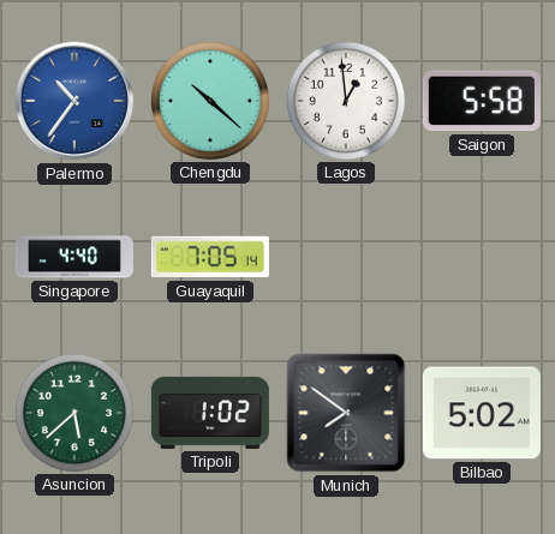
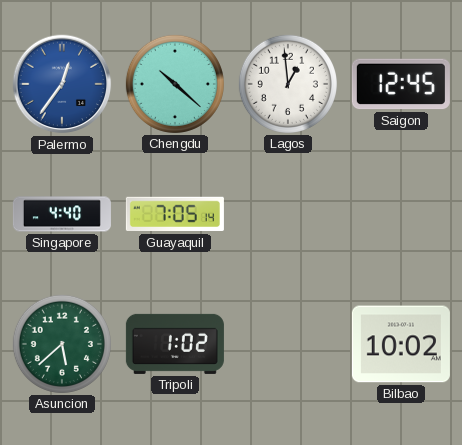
Palermo: 10:36 -> 12:36 (62, 84)
Saigon: 5:58 -> 12:45 (401, 84)
Munich: 7:51 -> none (346, 413)
Bilbao: 5:02 -> 10:02 (401, 344)
